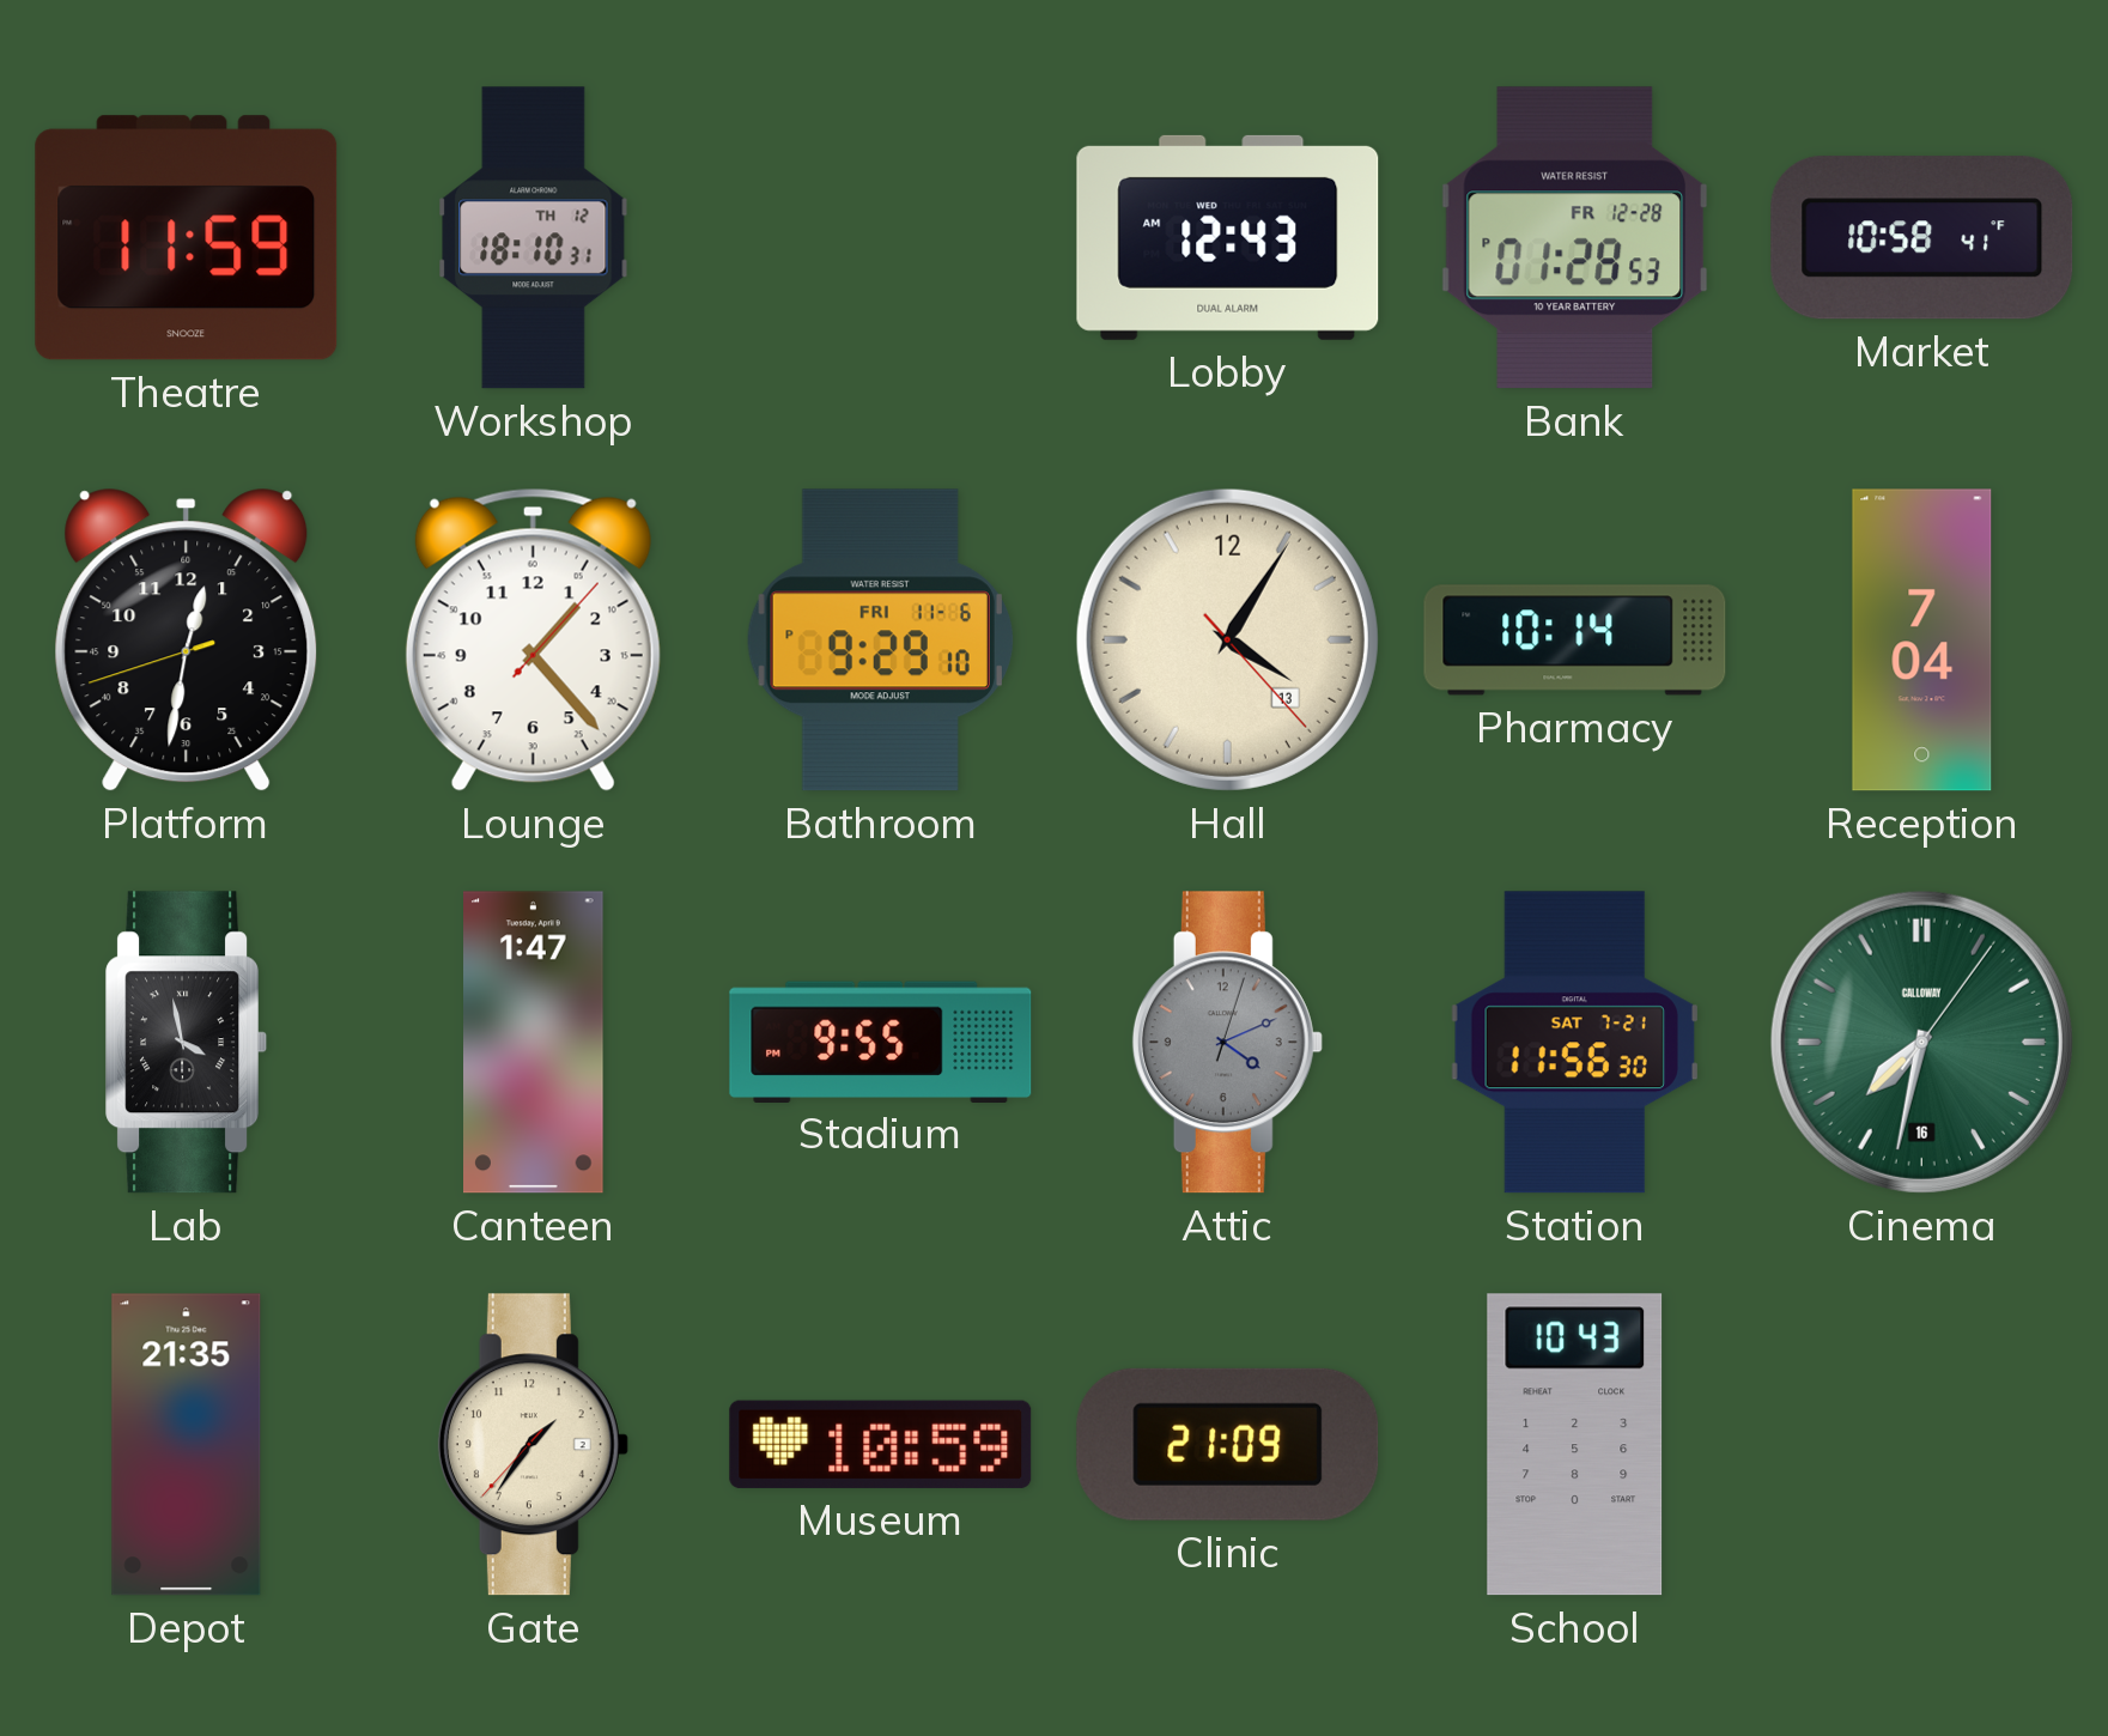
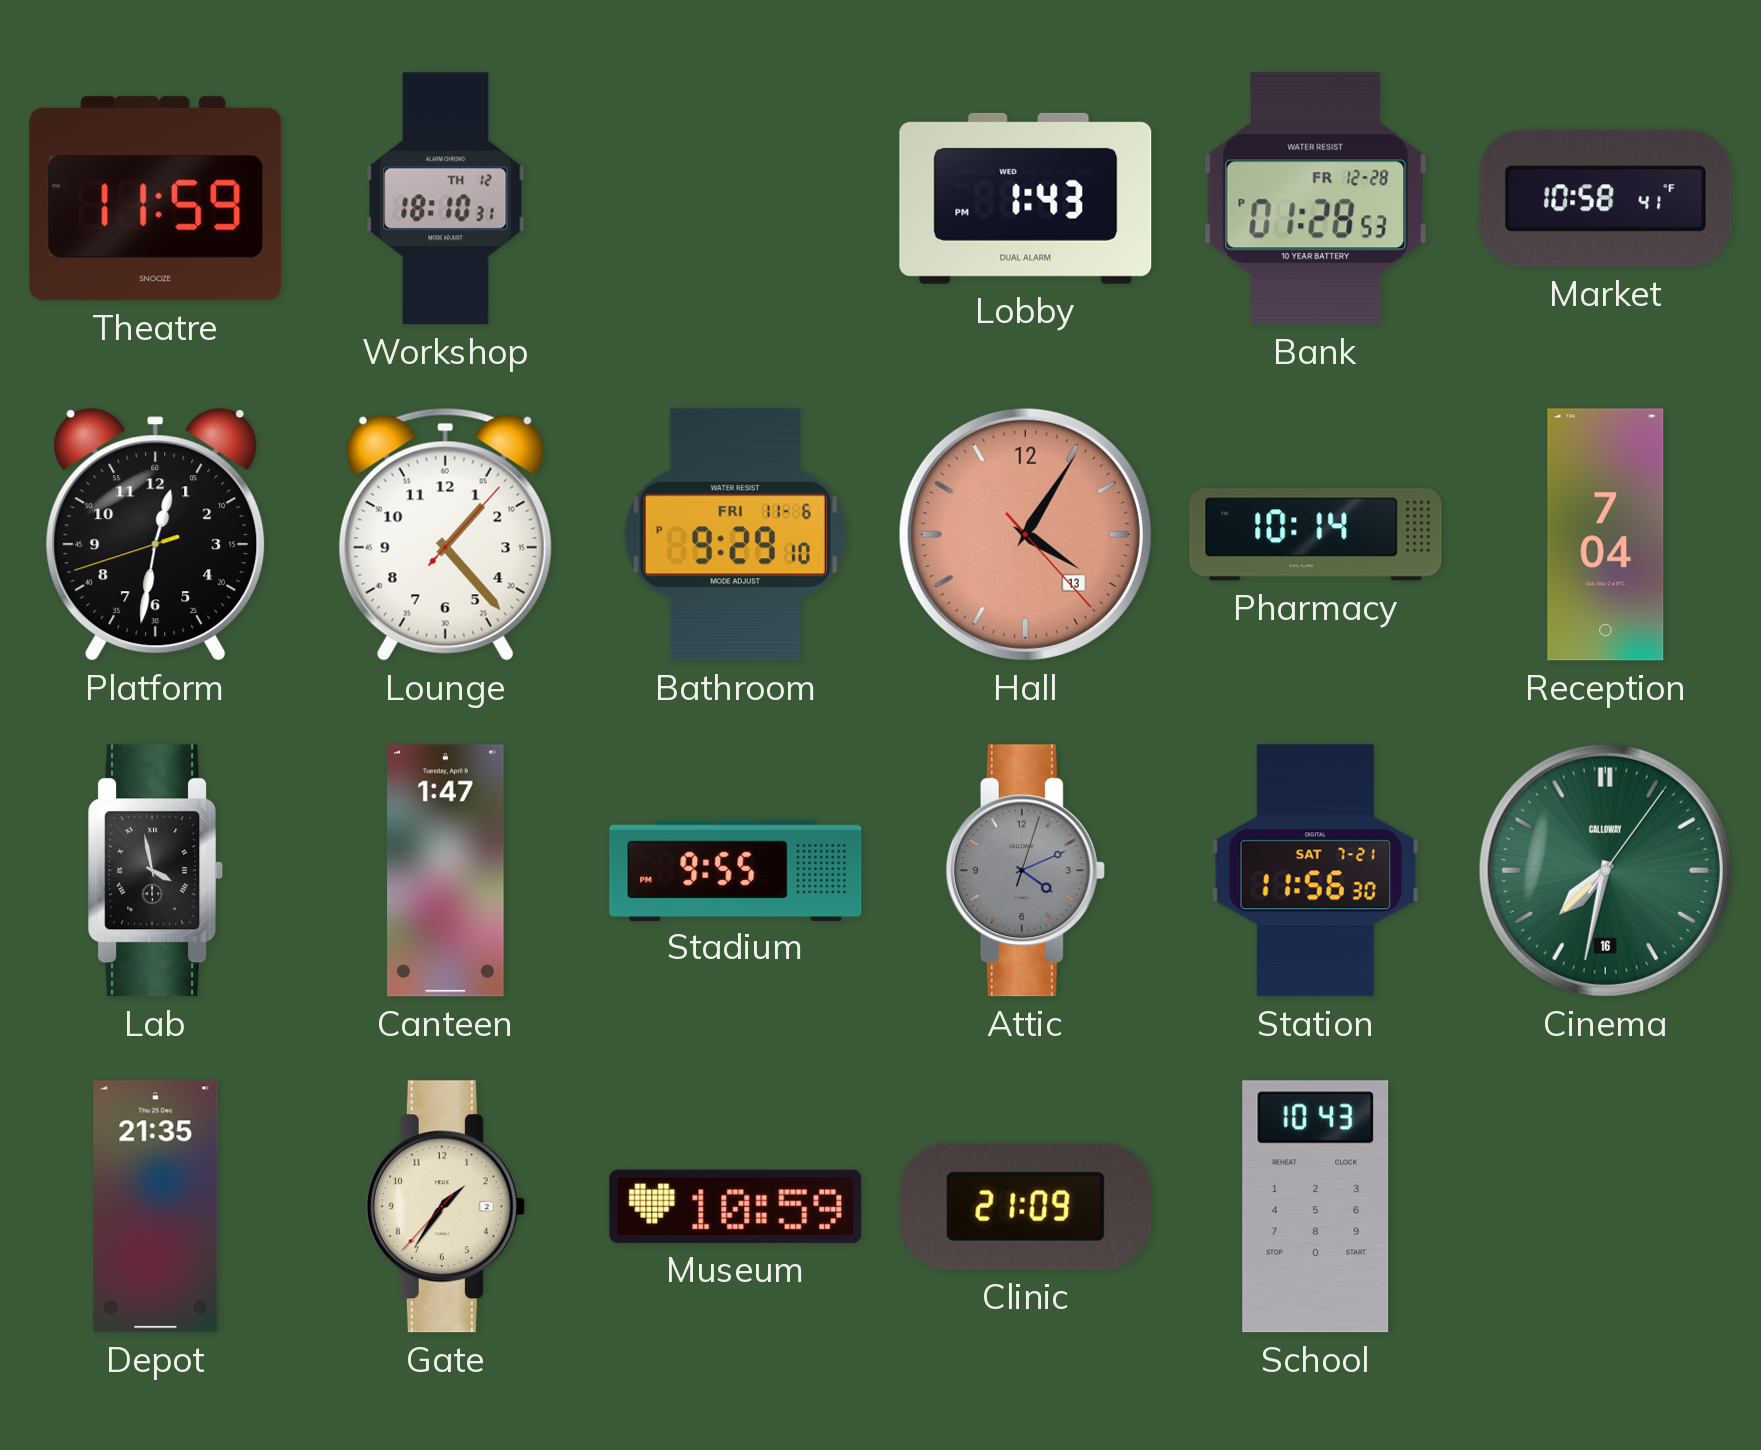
Lobby: 12:43 -> 1:43 (1026, 198)
Hall dial: cream -> salmon (1025, 534)
